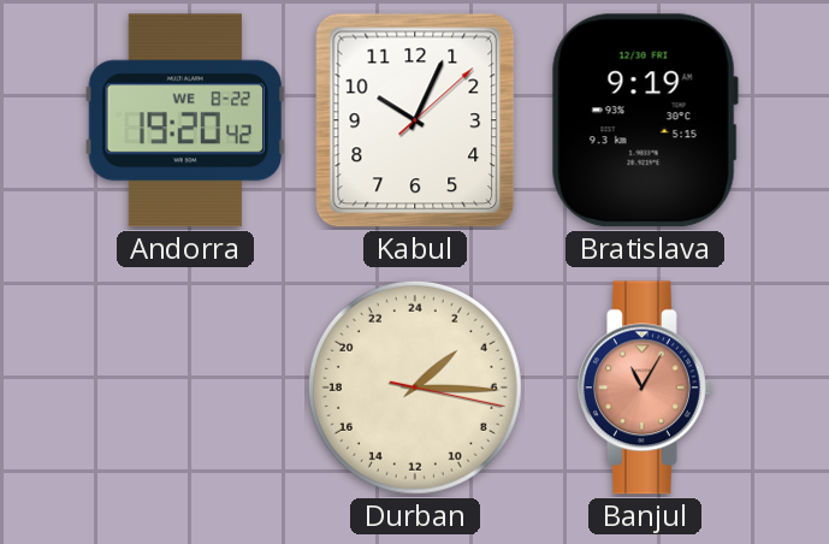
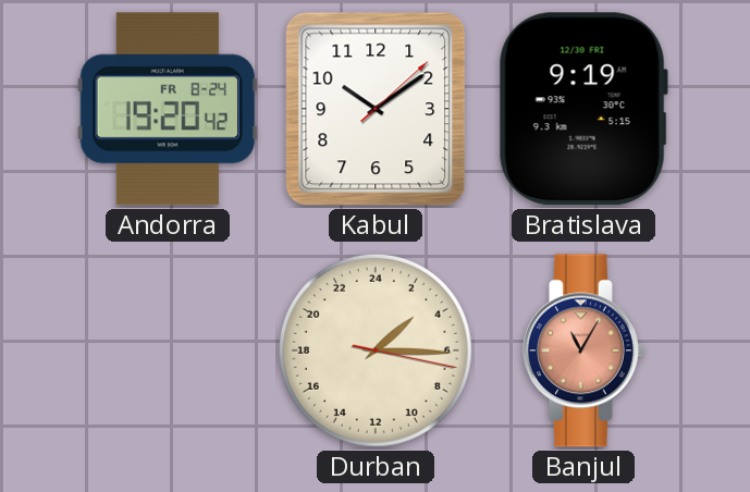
Andorra date: WE 8-22 -> FR 8-24 (168, 109)
Kabul: 10:04 -> 10:09 (376, 109)
